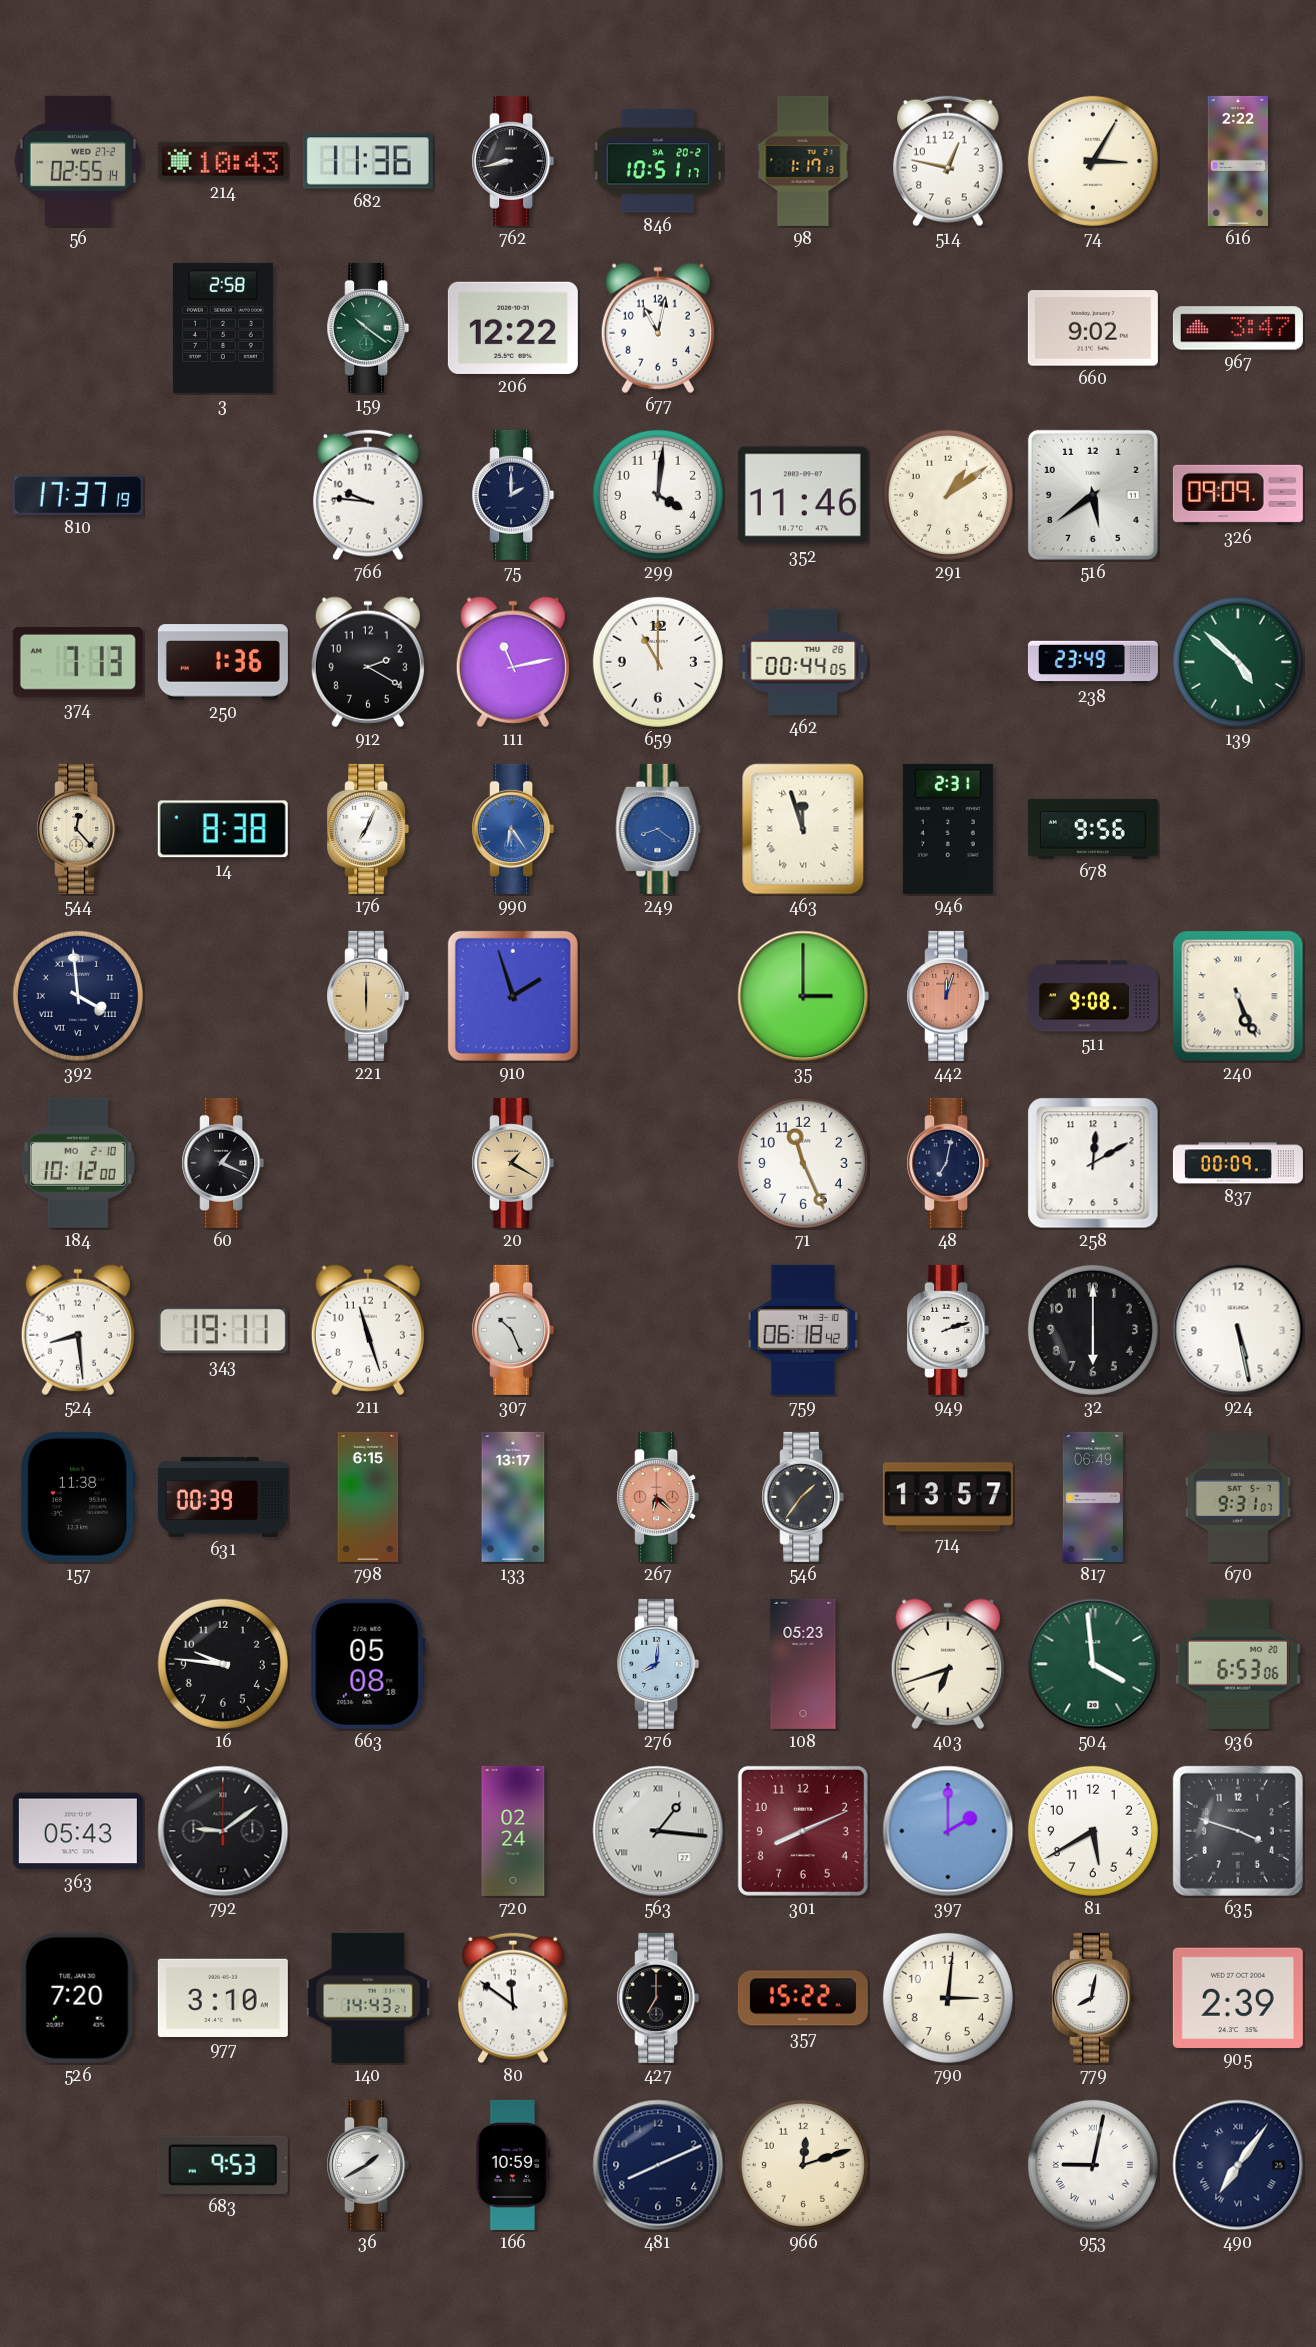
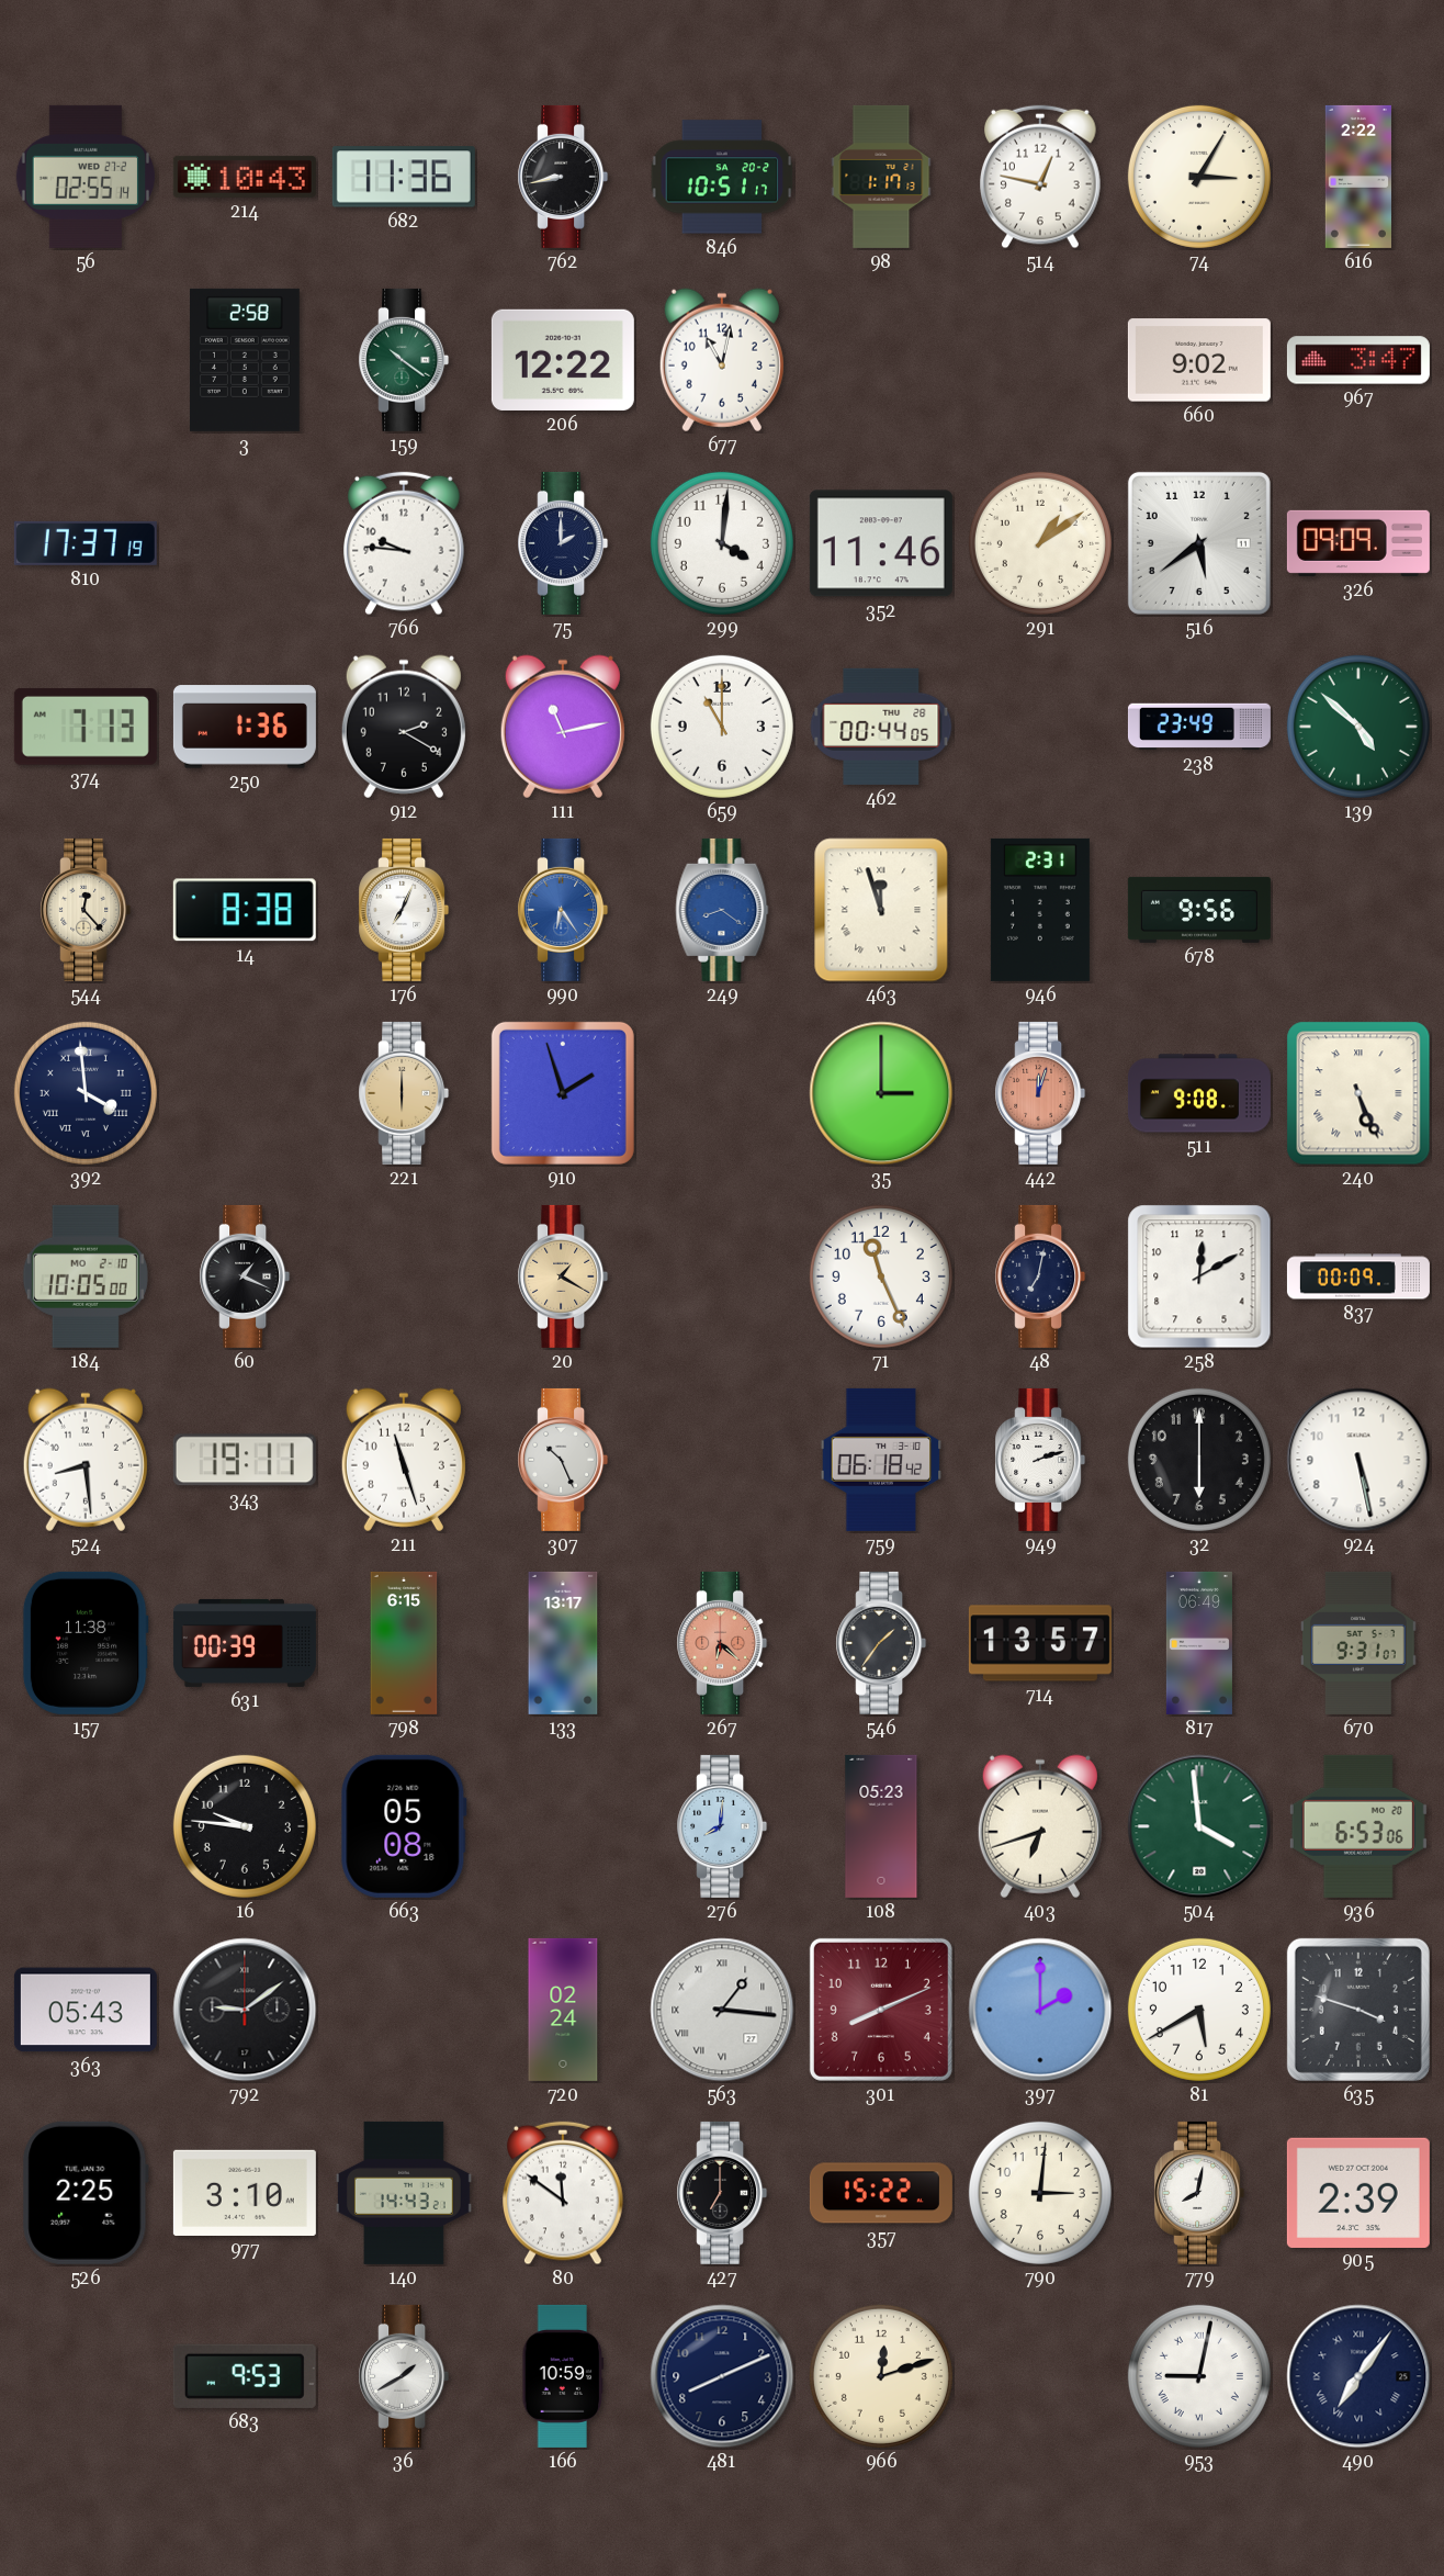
184: 10:12 -> 10:05 (86, 1276)
526: 7:20 -> 2:25 (86, 2193)
